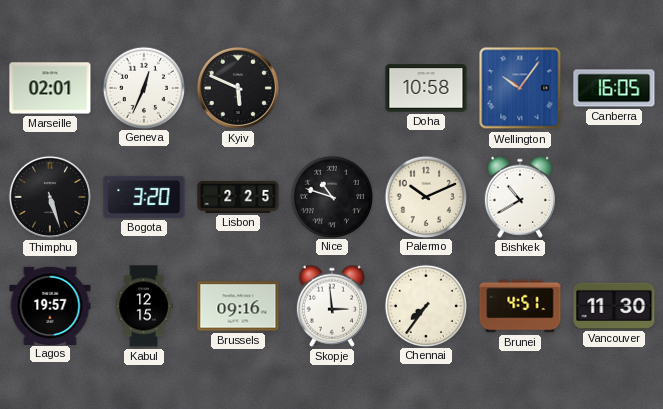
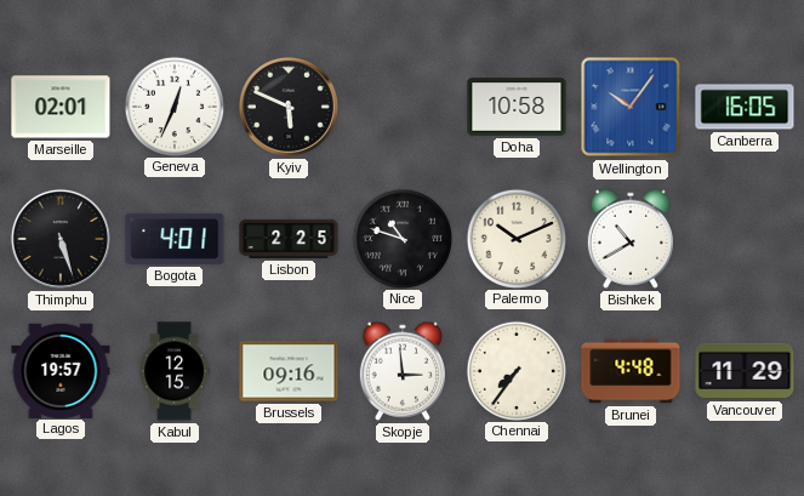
Bogota: 3:20 -> 4:01 (175, 239)
Brunei: 4:51 -> 4:48 (631, 371)
Vancouver: 11:30 -> 11:29 (745, 371)
